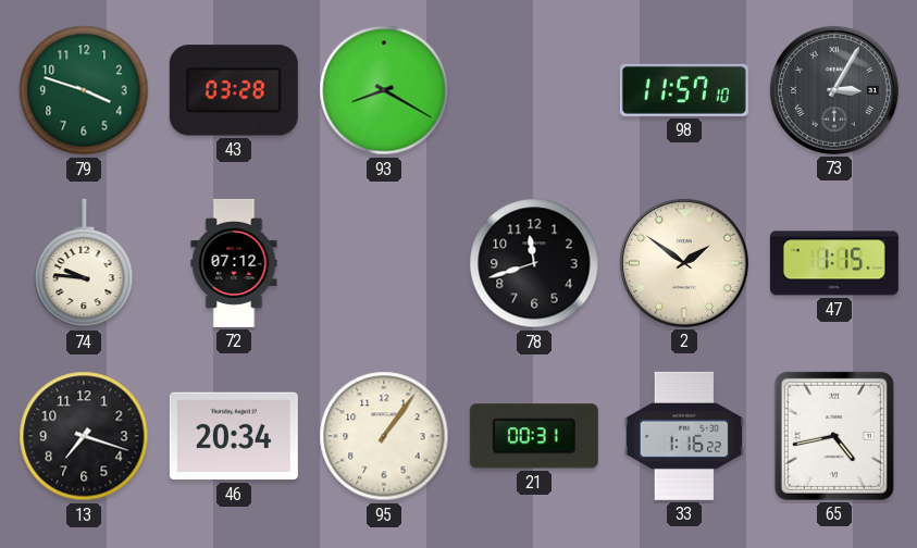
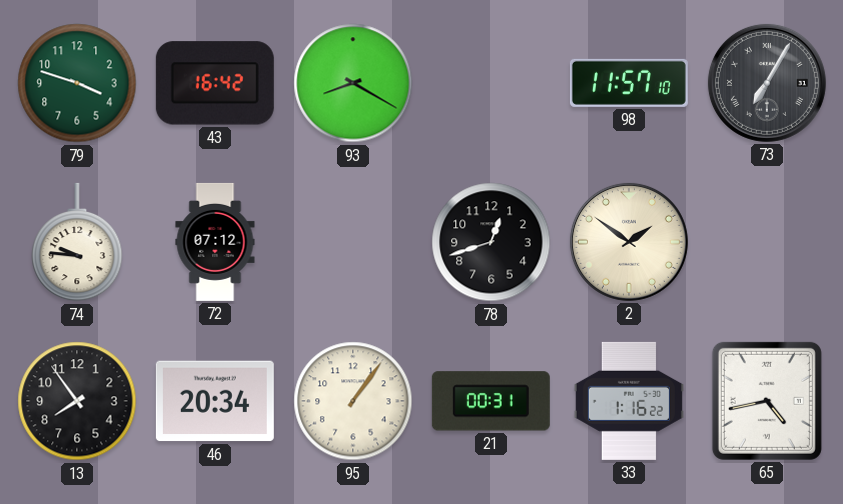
43: 03:28 -> 16:42 (215, 83)
73: 3:05 -> 7:05 (767, 83)
78: 11:42 -> 12:42 (491, 242)
47: 1:15 -> none (834, 263)
13: 7:18 -> 7:54 (77, 401)
